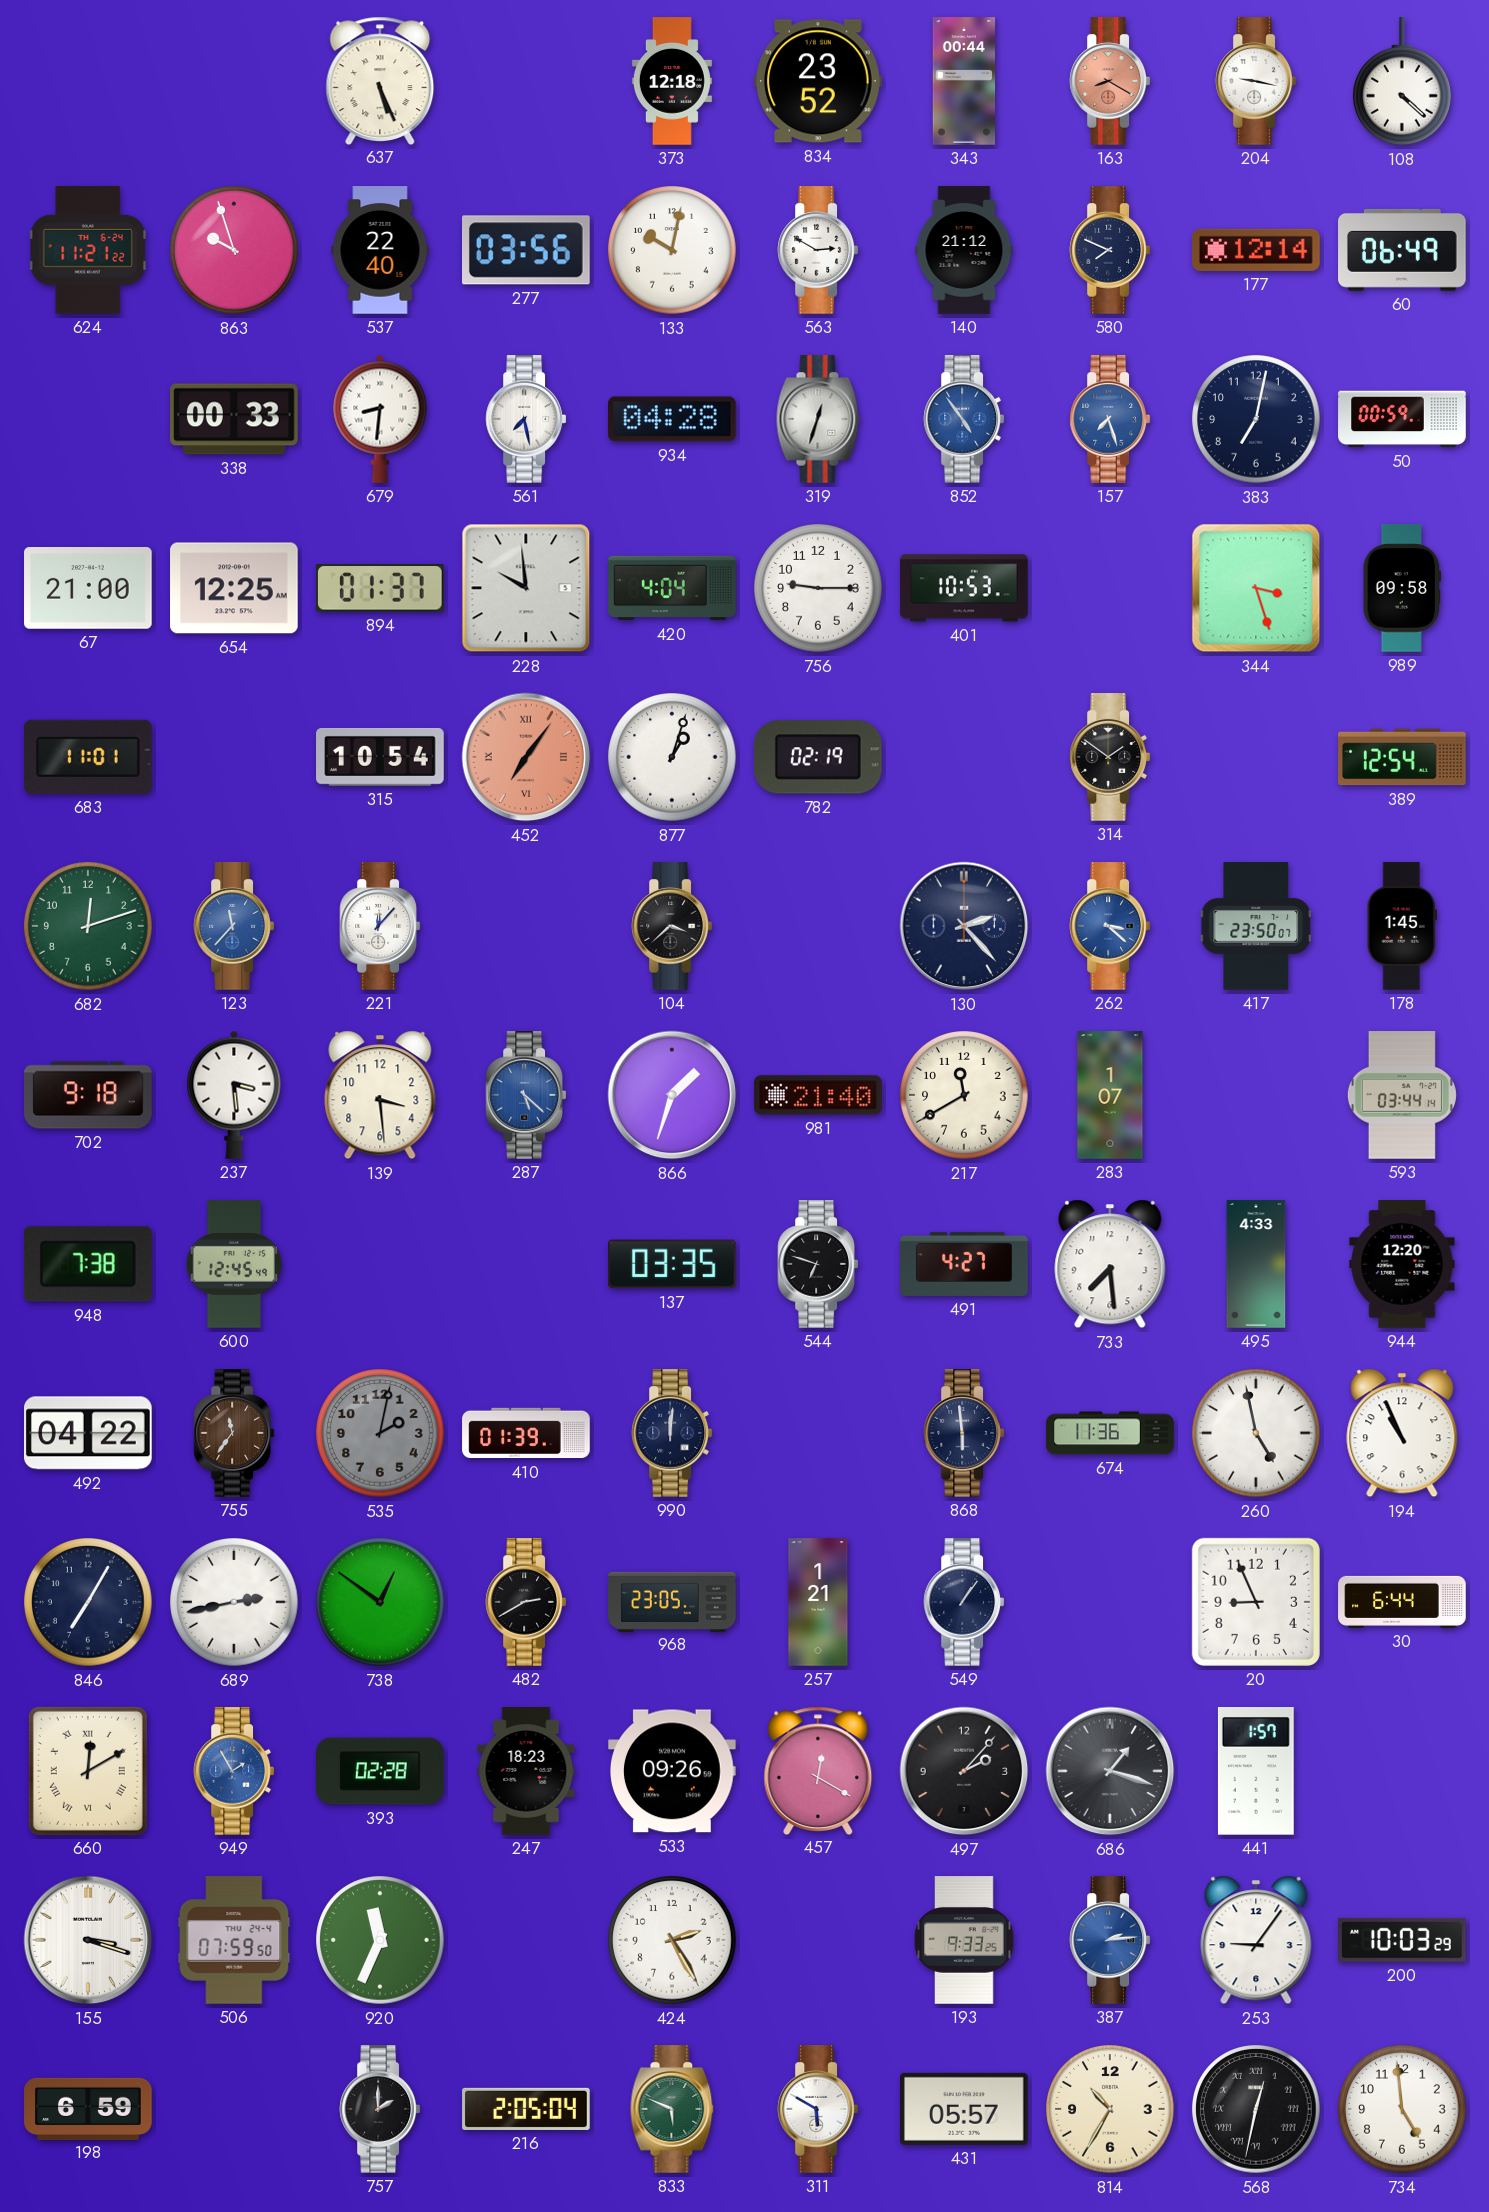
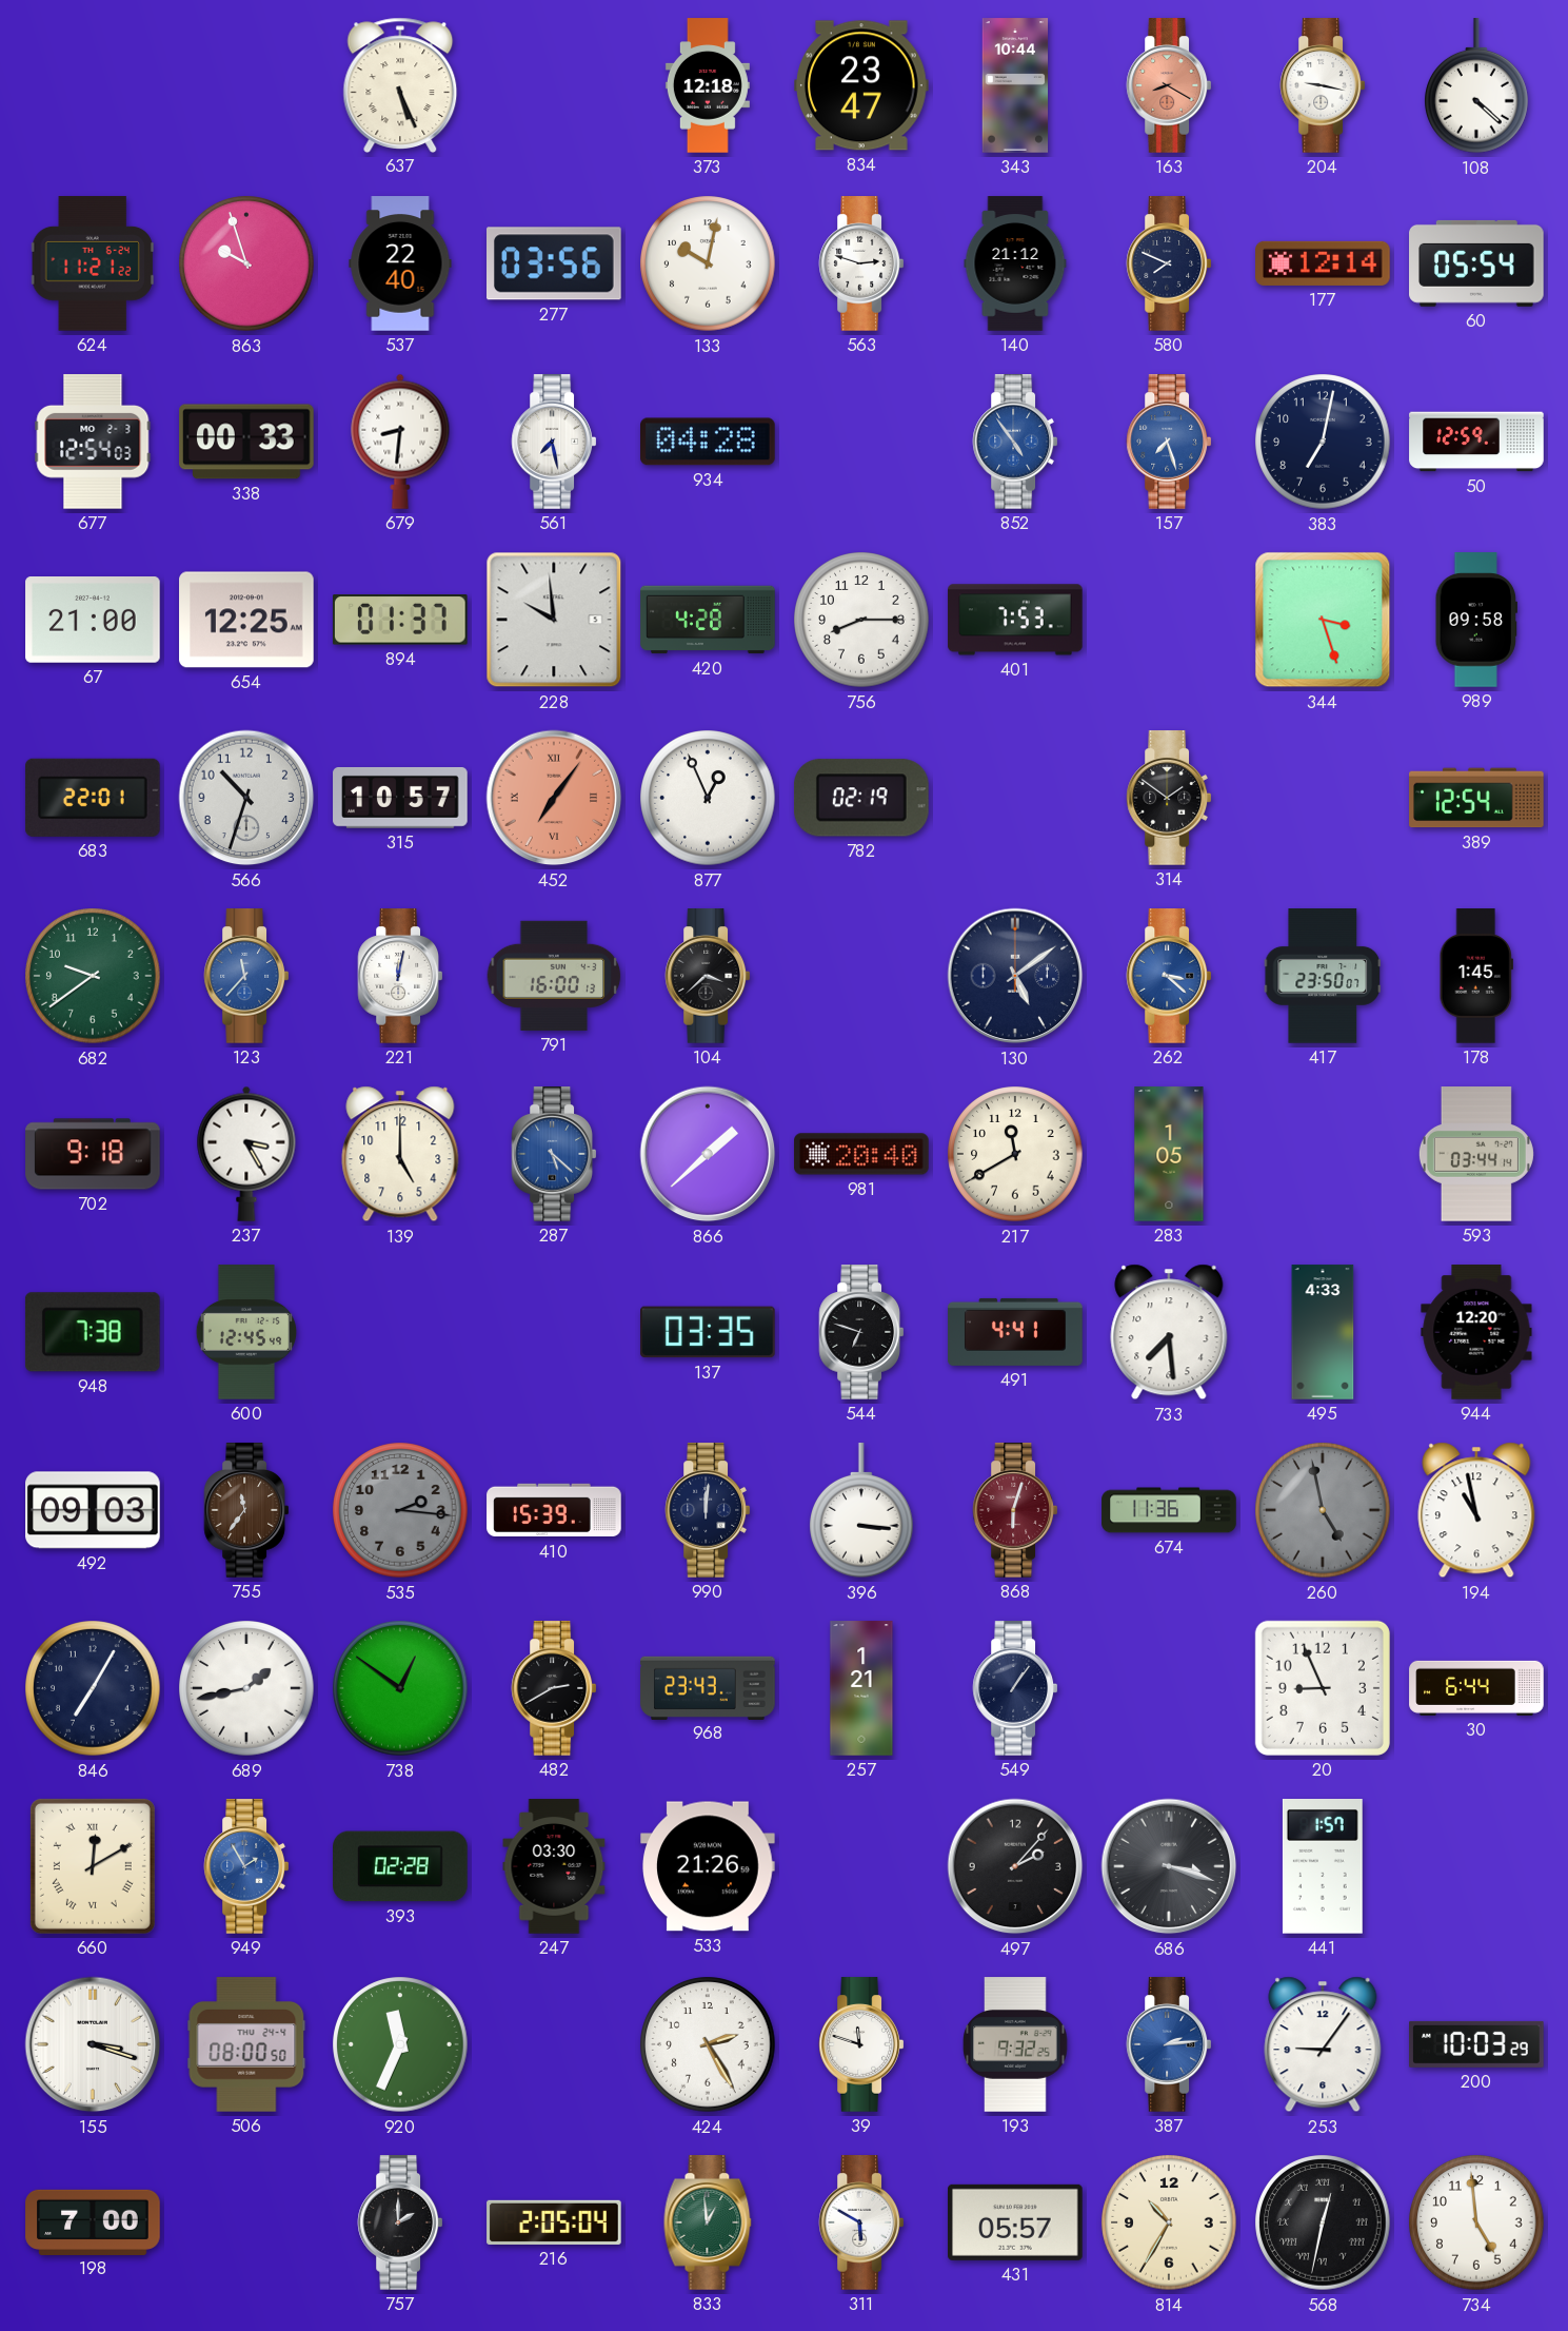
834: 23:52 -> 23:47 (861, 85)
343: 00:44 -> 10:44 (1015, 85)
563: 2:50 -> 2:48 (861, 263)
60: 06:49 -> 05:54 (1476, 263)
677: none -> 12:54 (93, 443)
319: 12:33 -> none (818, 419)
50: 00:59 -> 12:59 (1476, 442)
420: 4:04 -> 4:28 (708, 620)
756: 9:15 -> 8:15 (861, 620)
401: 10:53 -> 7:53 (1015, 620)
683: 11:01 -> 22:01 (93, 798)
566: none -> 10:33 (246, 798)
315: 10:54 -> 10:57 (400, 798)
877: 1:03 -> 12:56 (708, 798)
682: 12:12 -> 9:39 (93, 976)
221: 12:07 -> 12:02 (400, 976)
791: none -> 16:00 (554, 976)
130: 2:23 -> 5:09 (1015, 976)
237: 3:29 -> 3:25 (246, 1154)
139: 3:29 -> 5:00 (400, 1154)
866: 1:33 -> 1:38 (708, 1154)
981: 21:40 -> 20:40 (861, 1154)
283: 1:07 -> 1:05 (1169, 1154)
491: 4:27 -> 4:41 (1015, 1332)
492: 04:22 -> 09:03 (94, 1510)
535: 2:02 -> 2:16 (400, 1510)
410: 01:39 -> 15:39 (554, 1510)
396: none -> 3:16 (862, 1511)
868: 5:59 -> 6:03 (1015, 1510)
868 dial: navy -> burgundy (1015, 1510)
260 dial: white -> grey (1323, 1510)
194: 10:56 -> 10:58 (1476, 1510)
689: 2:43 -> 1:43 (246, 1688)
968: 23:05 -> 23:43 (708, 1687)
247: 18:23 -> 03:30 (554, 1866)
533: 09:26 -> 21:26 (709, 1866)
457: 12:20 -> none (818, 1770)
686: 1:18 -> 3:18 (1169, 1866)
506: 07:59 -> 08:00 (246, 2044)
39: none -> 11:48 (861, 2044)
193: 9:33 -> 9:32 (1015, 2044)
198: 6:59 -> 7:00 (93, 2221)
833: 5:49 -> 12:59 (708, 2222)
